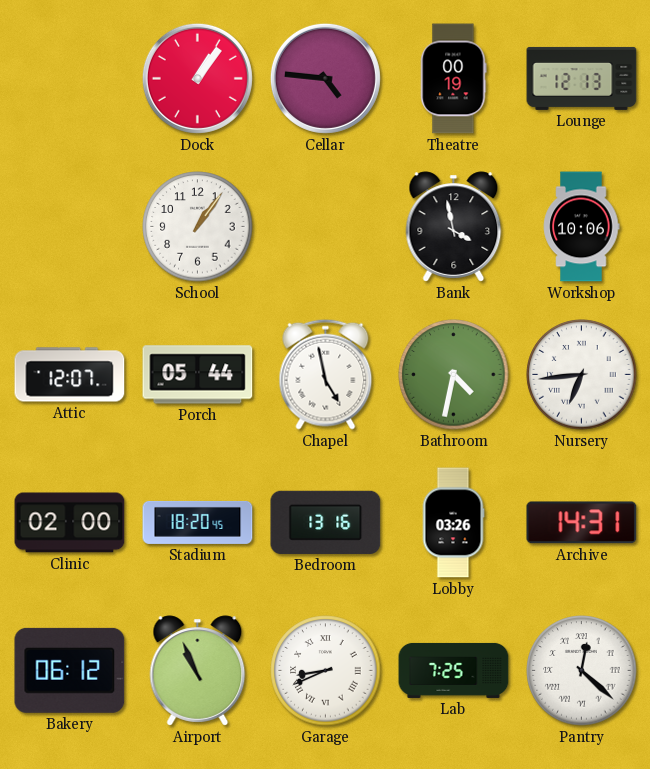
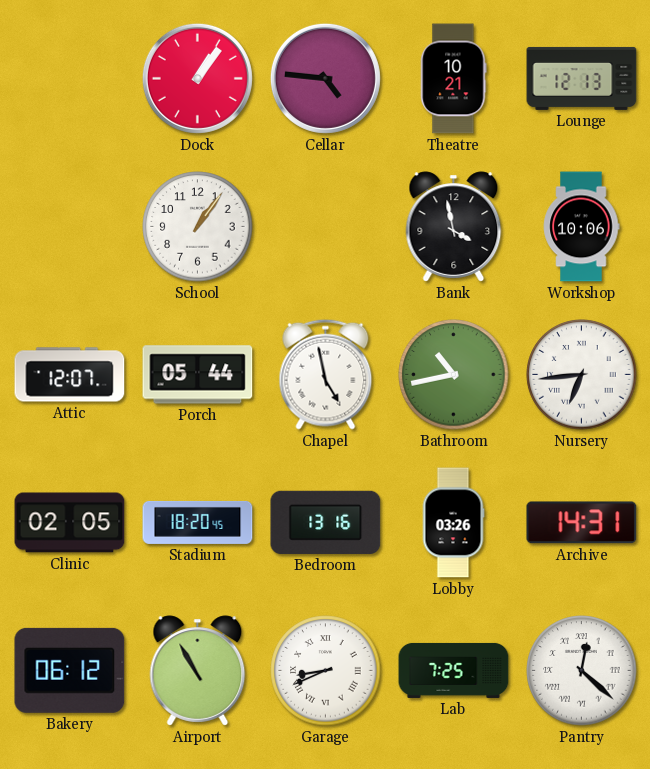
Theatre: 00:19 -> 10:21 (454, 79)
Bathroom: 4:32 -> 10:43 (454, 375)
Clinic: 02:00 -> 02:05 (70, 523)
Airport: 10:56 -> 10:55 (198, 671)
